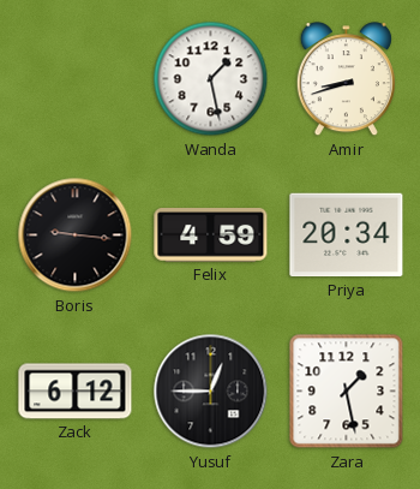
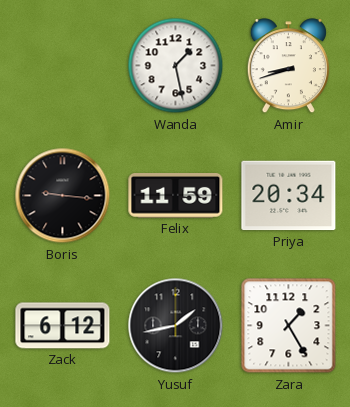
Felix: 4:59 -> 11:59 (176, 196)
Yusuf: 12:45 -> 1:43 (176, 326)
Zara: 1:28 -> 1:25 (289, 326)
